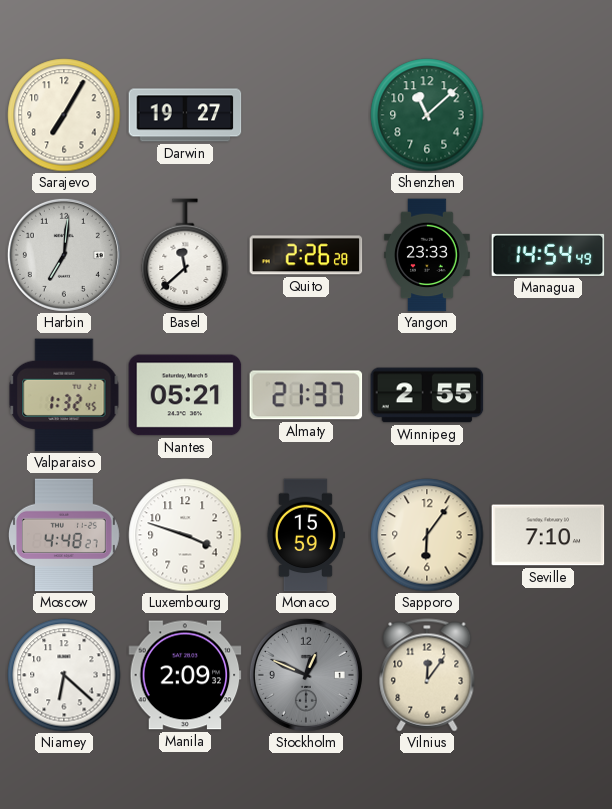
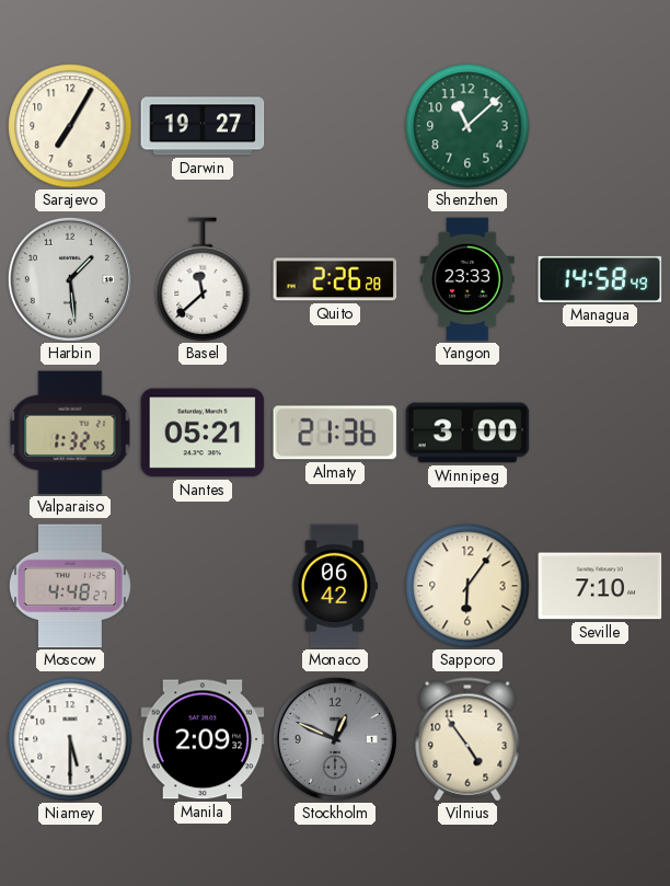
Harbin: 7:01 -> 1:29 (70, 279)
Managua: 14:54 -> 14:58 (600, 279)
Almaty: 21:37 -> 21:36 (335, 433)
Winnipeg: 2:55 -> 3:00 (467, 433)
Luxembourg: 3:48 -> none (185, 535)
Monaco: 15:59 -> 06:42 (334, 586)
Niamey: 6:22 -> 5:30 (70, 739)
Vilnius: 12:06 -> 4:54 (467, 739)
